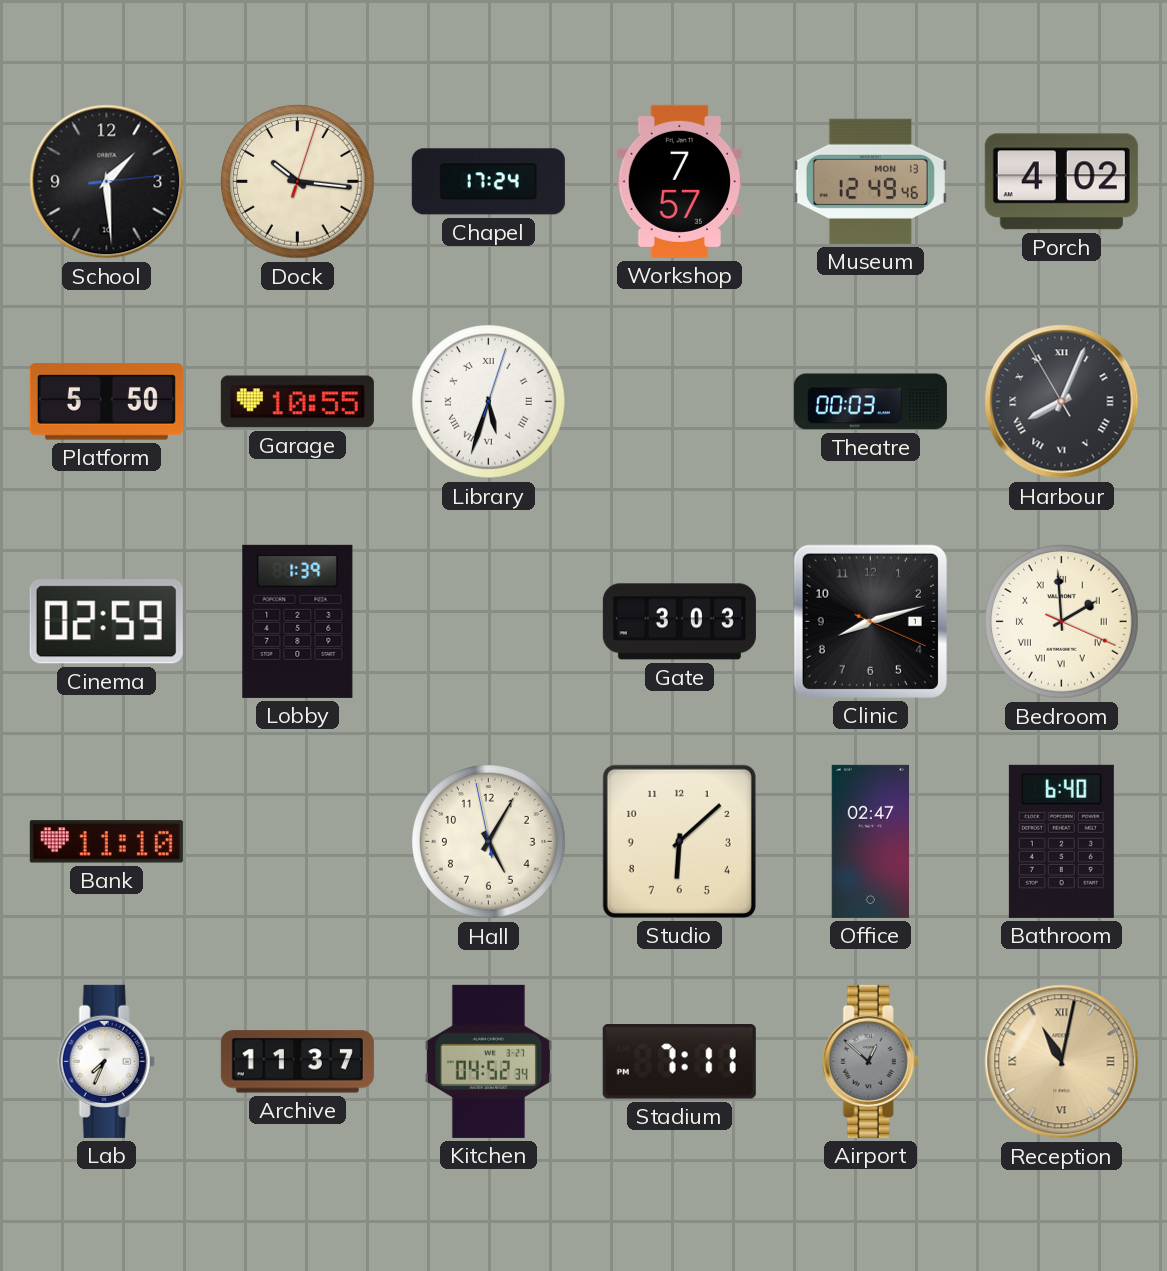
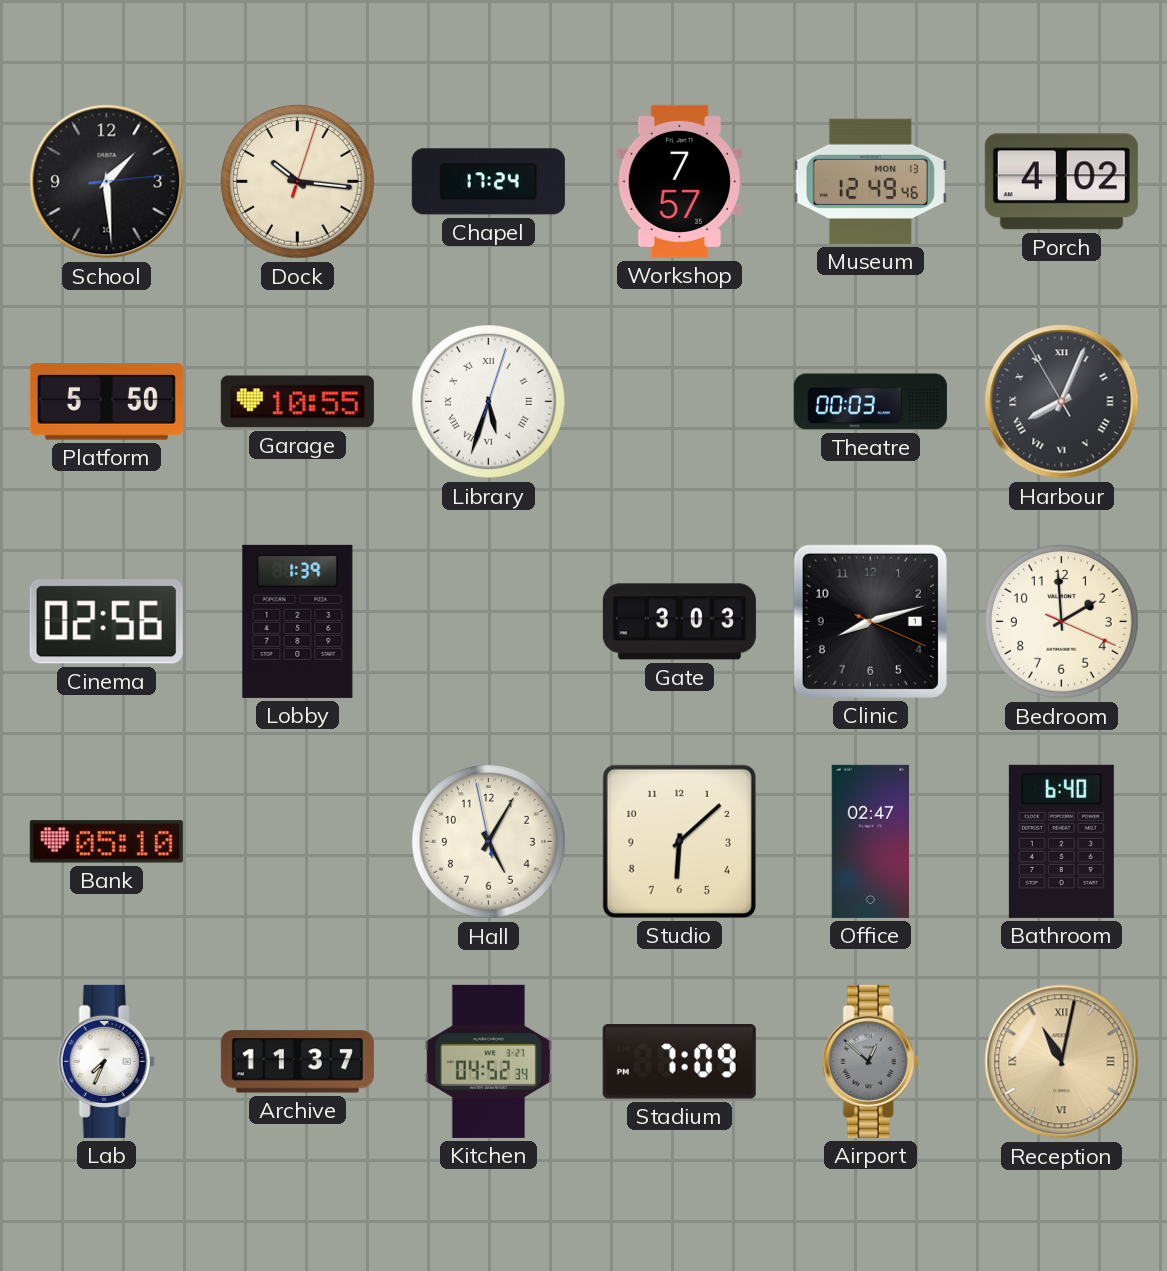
Cinema: 02:59 -> 02:56 (106, 622)
Bedroom numerals: Roman -> Arabic (1062, 622)
Bank: 11:10 -> 05:10 (106, 842)
Stadium: 7:11 -> 7:09 (679, 1062)
